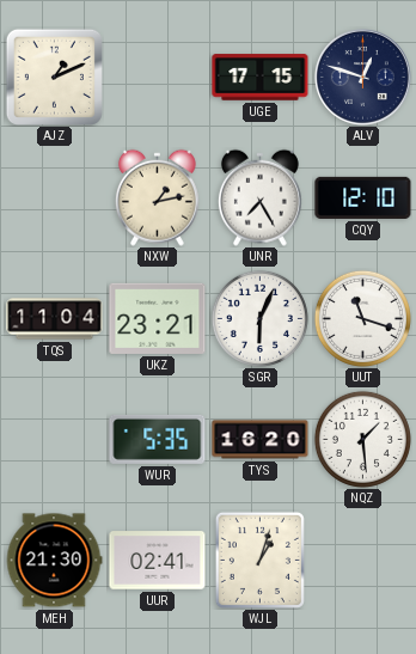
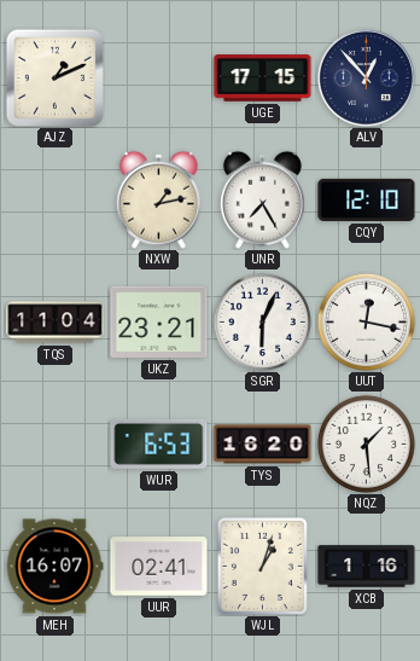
ALV: 12:48 -> 12:53 (366, 77)
UUT: 11:18 -> 12:17 (366, 321)
WUR: 5:35 -> 6:53 (159, 443)
MEH: 21:30 -> 16:07 (54, 567)
XCB: none -> 1:16 (367, 567)
